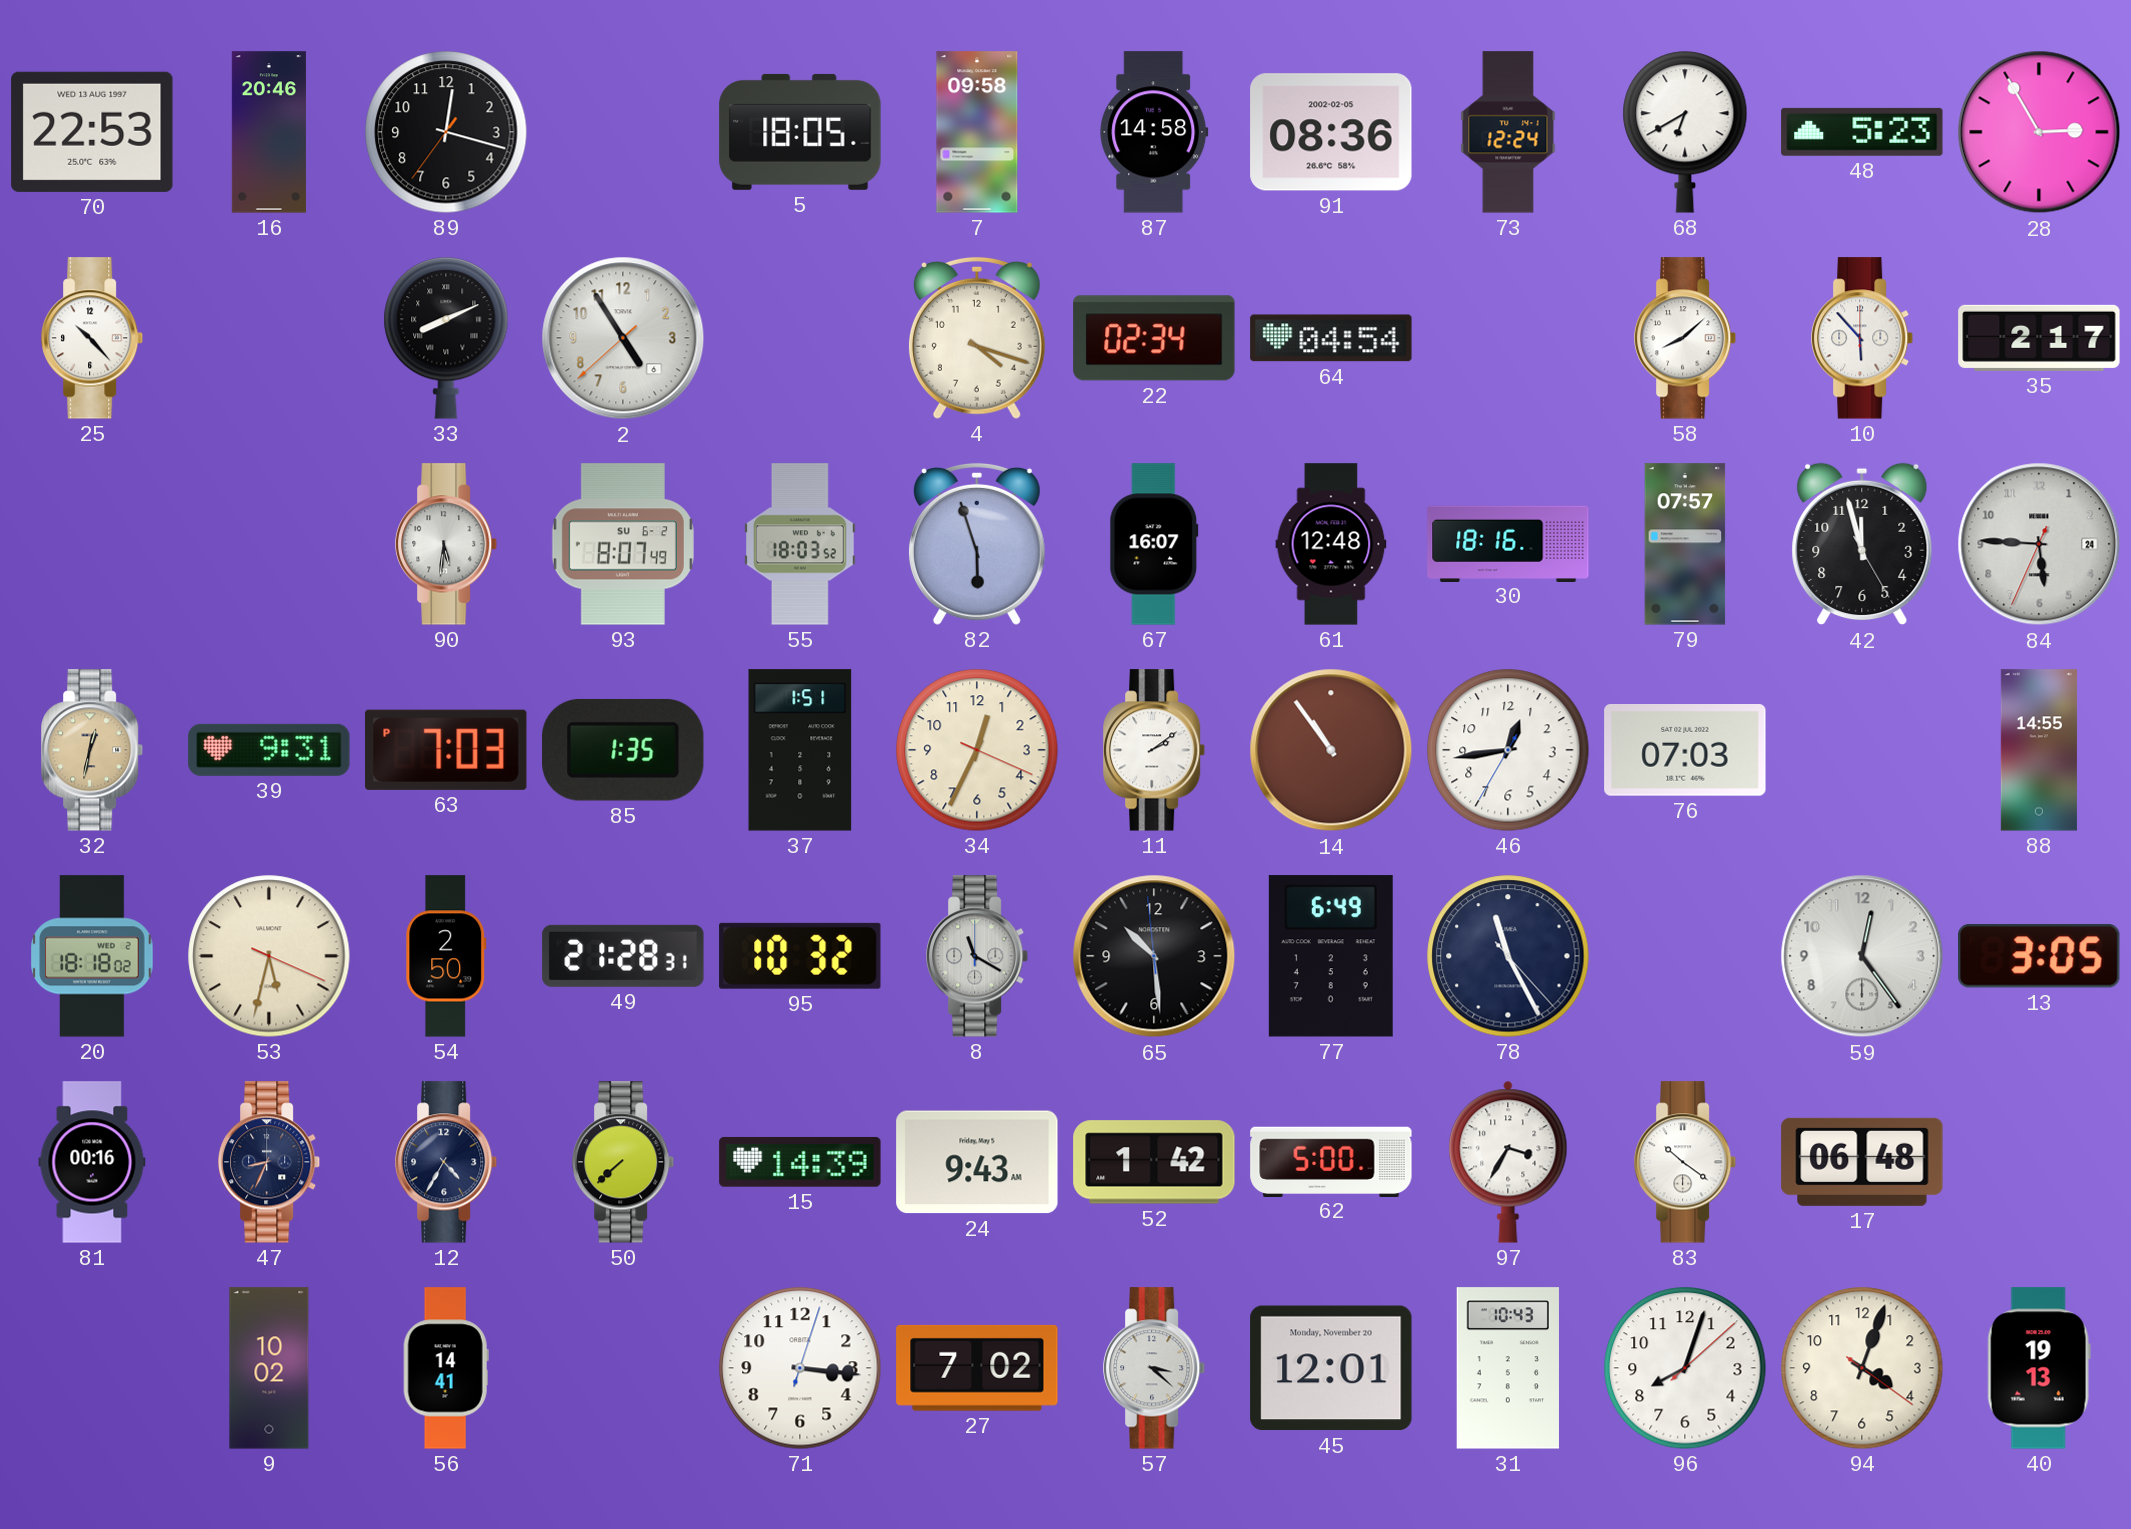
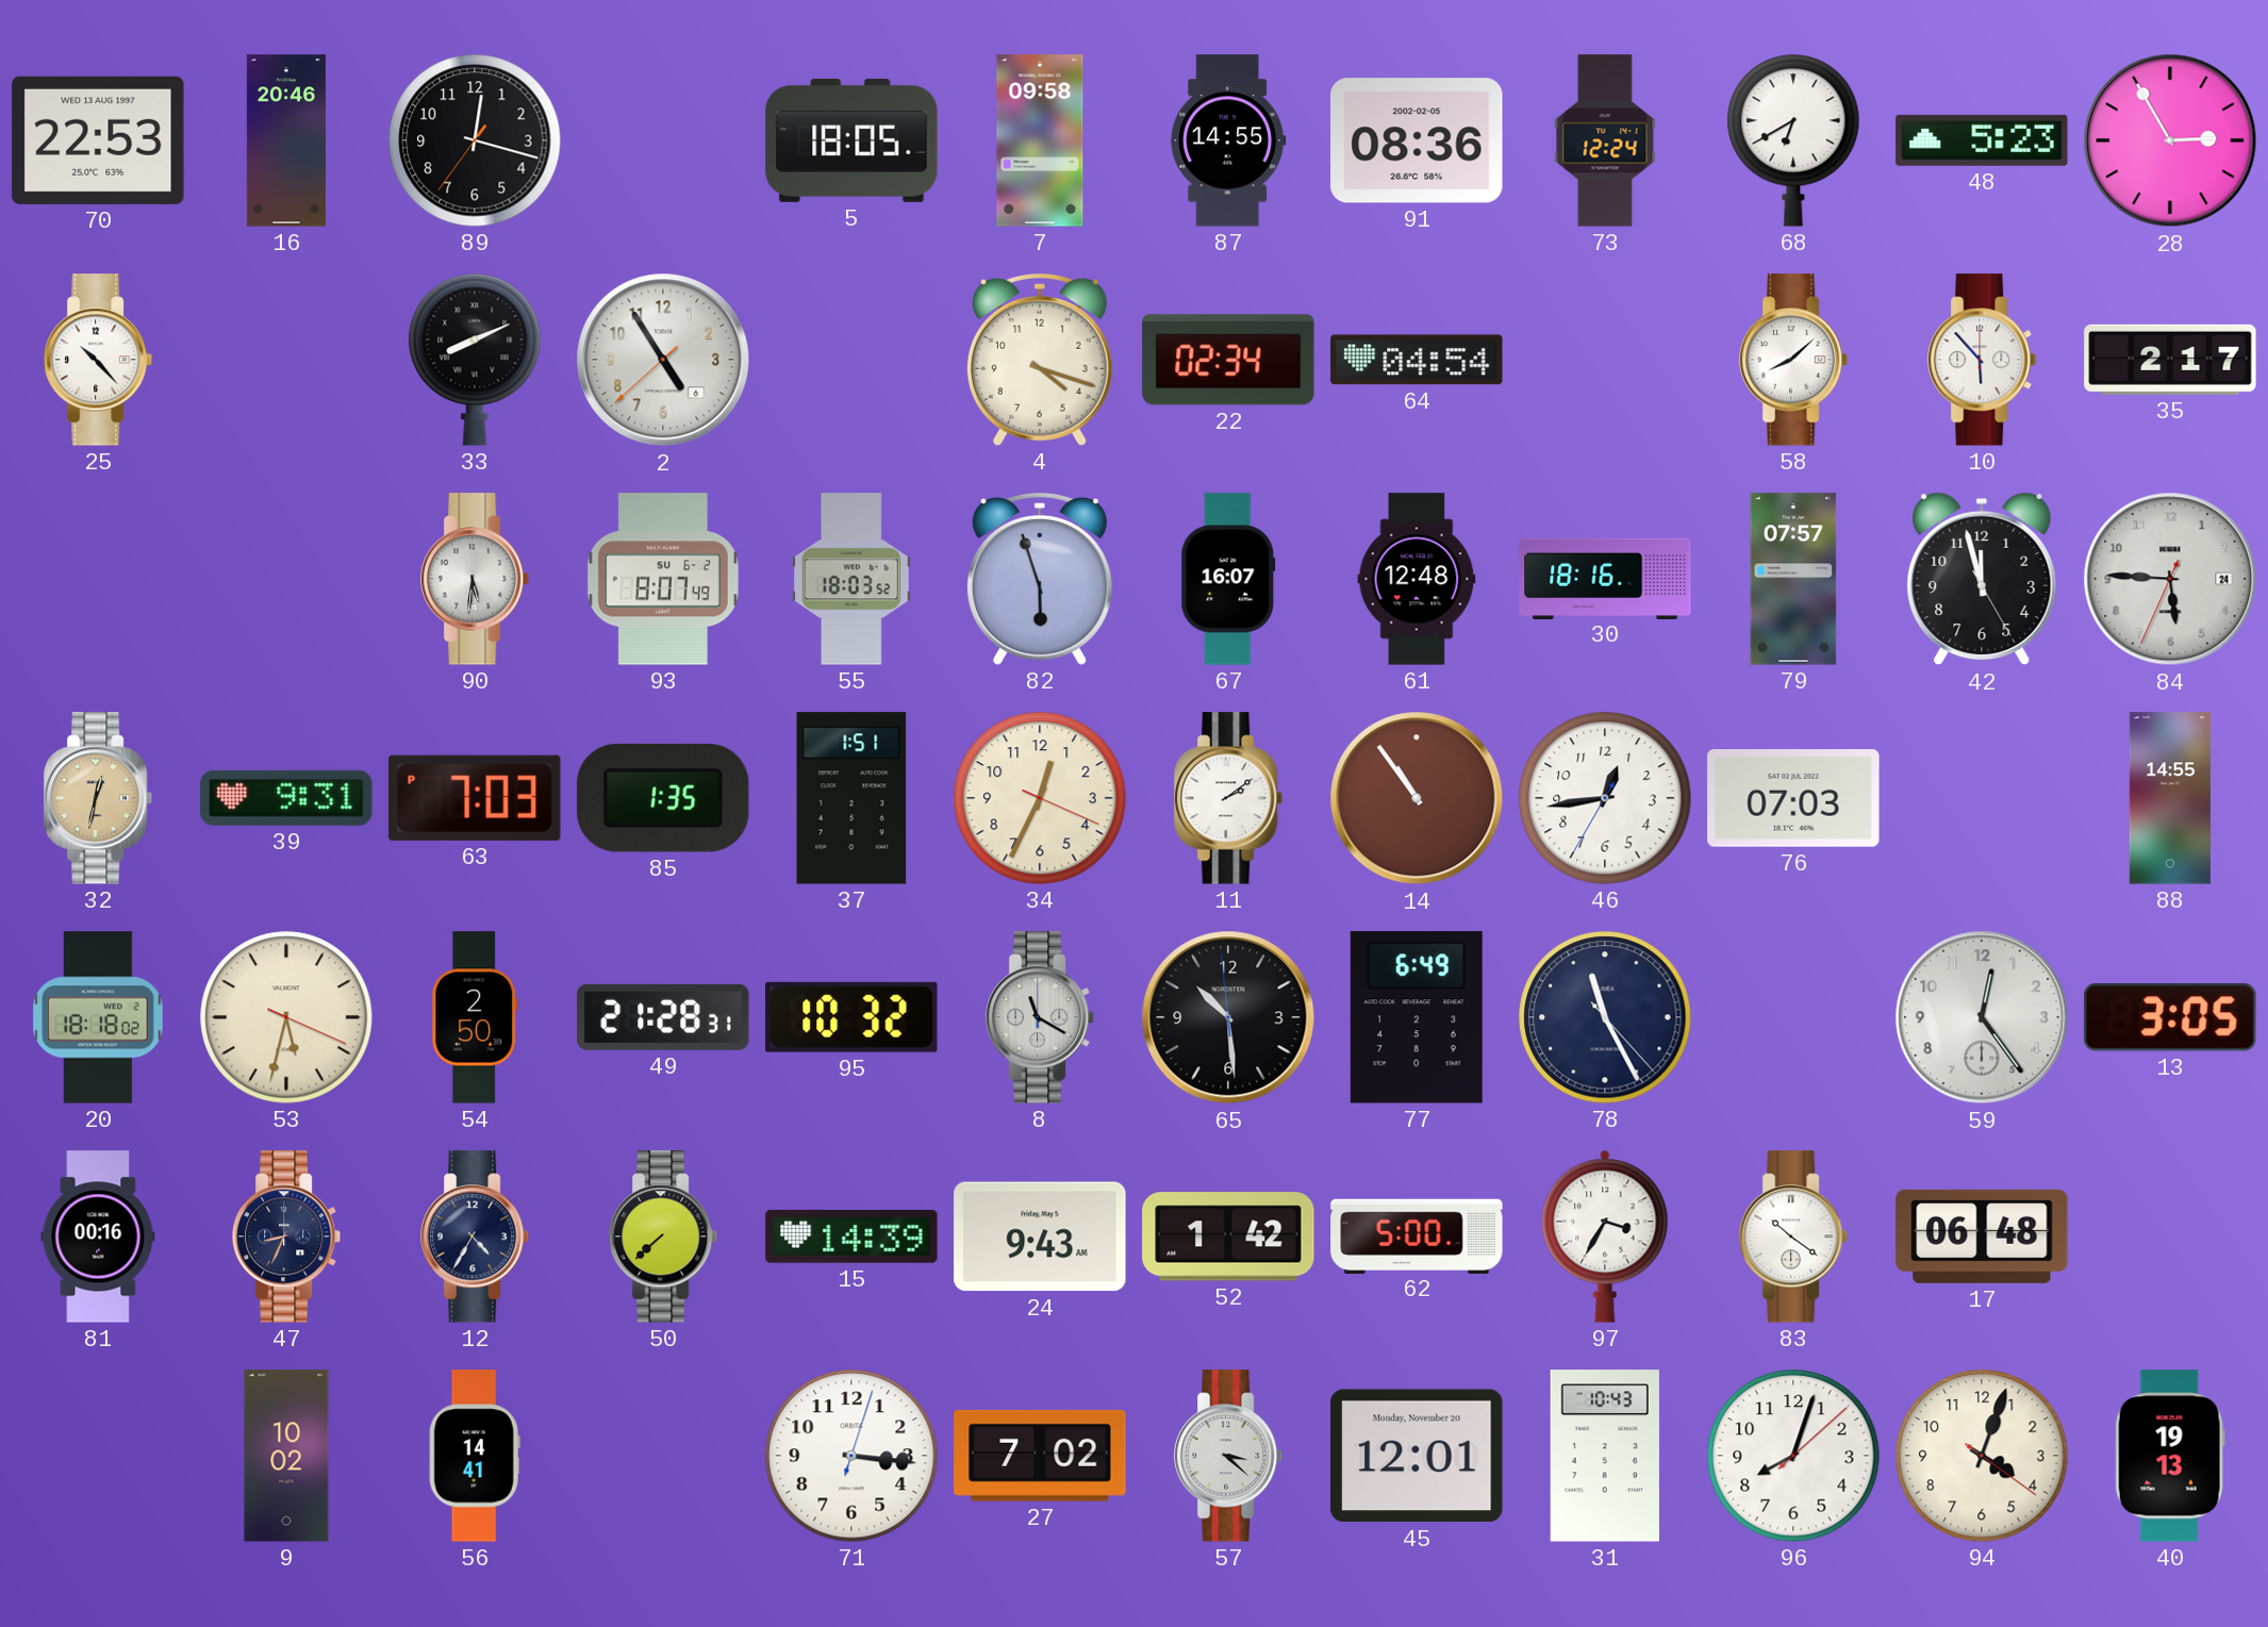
87: 14:58 -> 14:55 (1228, 140)
